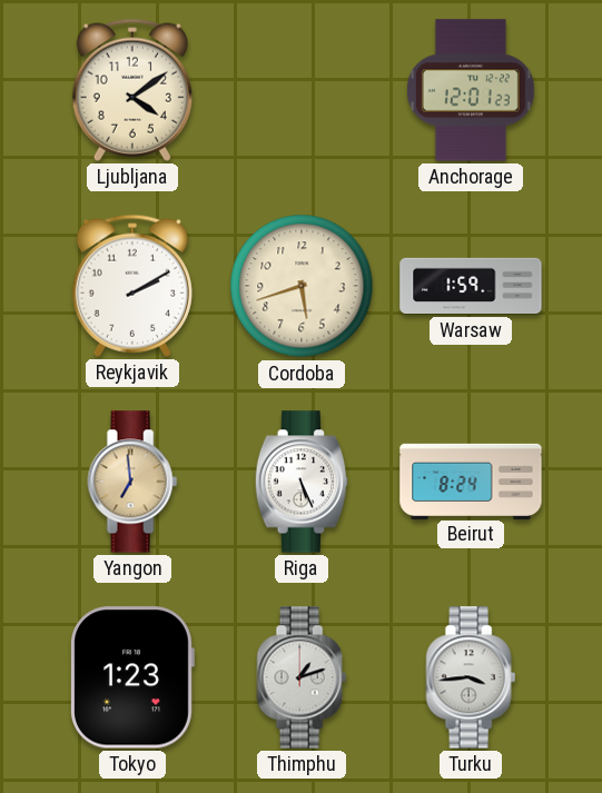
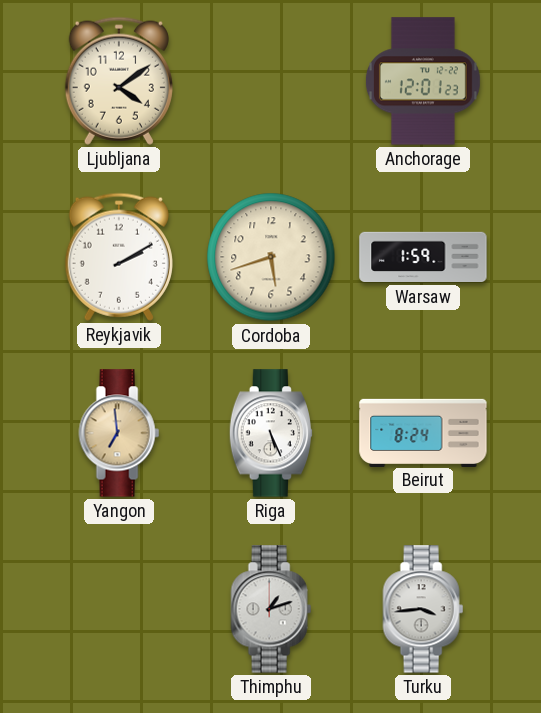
Tokyo: 1:23 -> none (132, 677)
